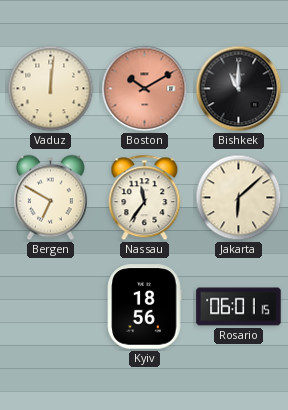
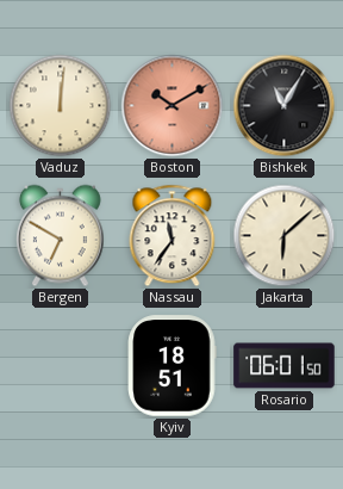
Bishkek: 11:00 -> 11:05 (285, 106)
Kyiv: 18:56 -> 18:51 (173, 366)
Rosario: 06:01:15 -> 06:01:50 (285, 366)
